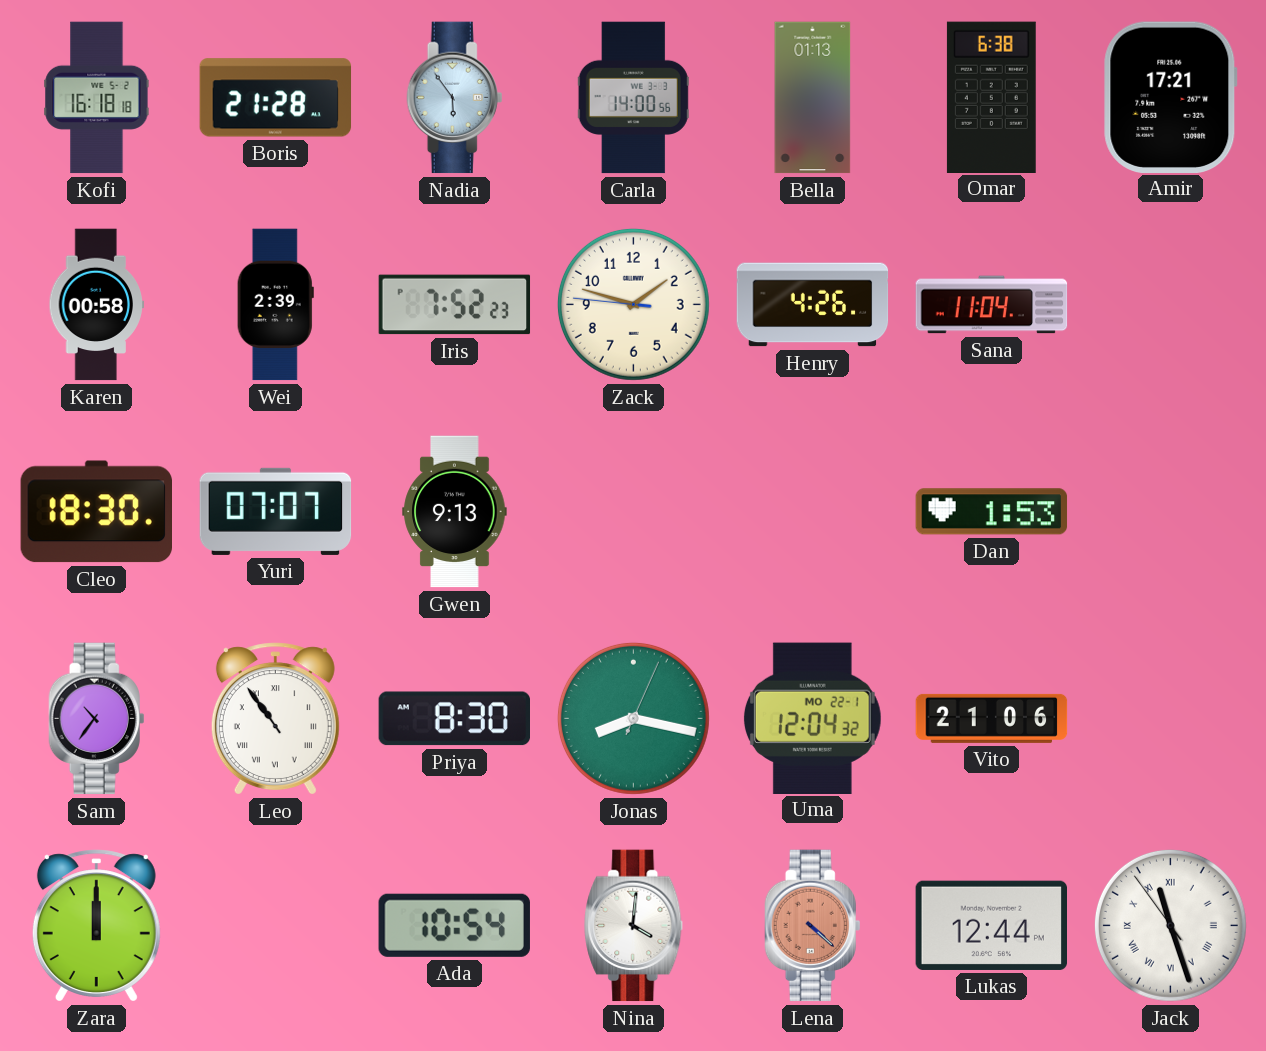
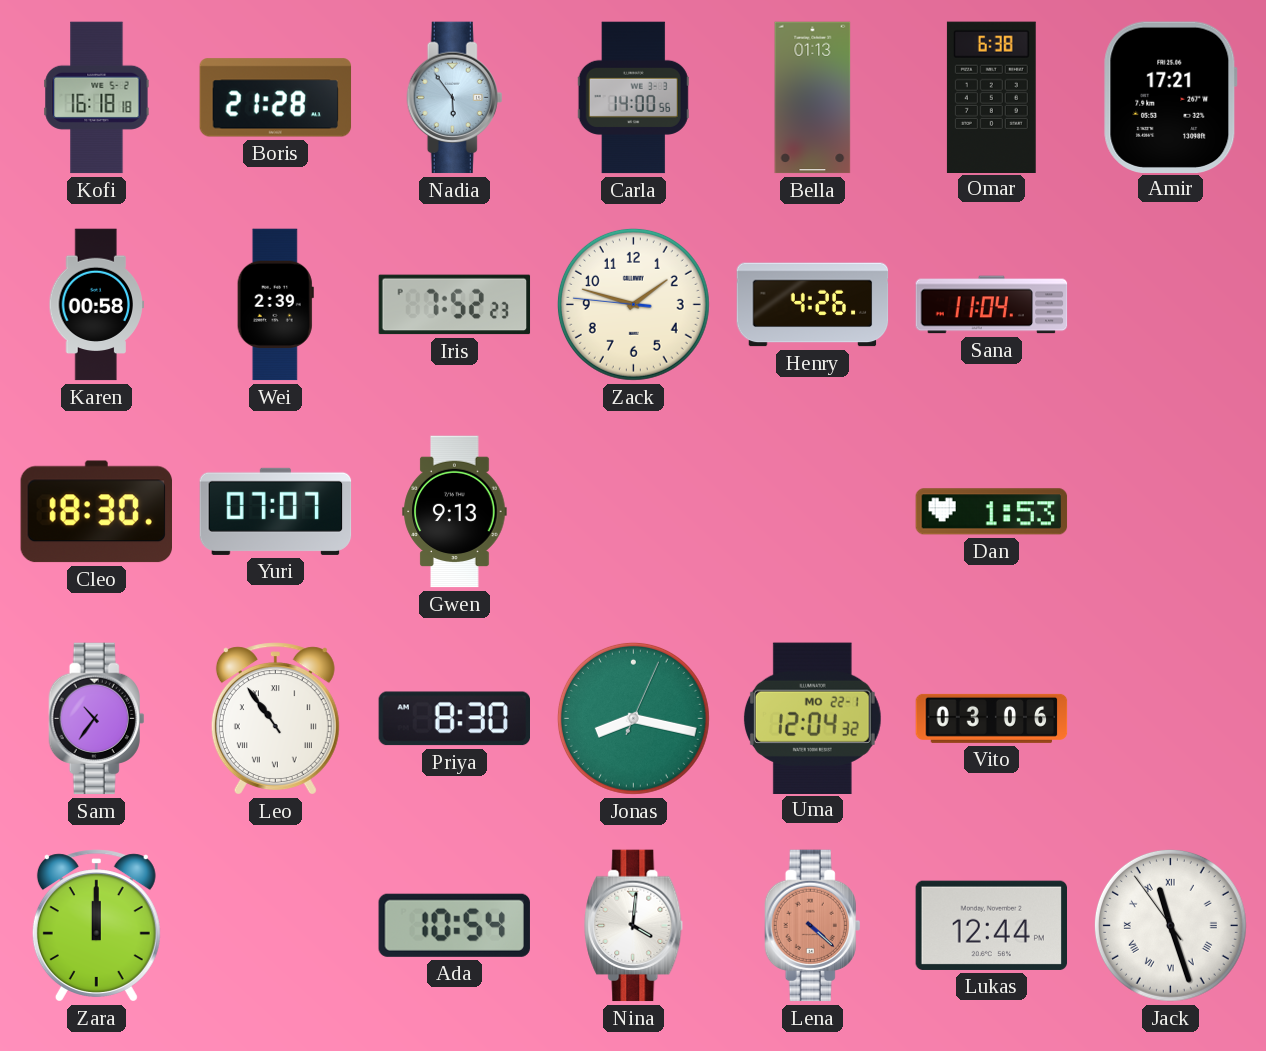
Vito: 21:06 -> 03:06 (992, 718)
